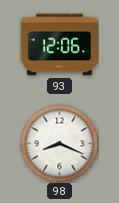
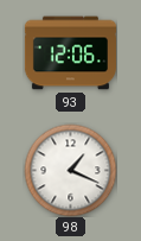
98: 8:19 -> 1:19 (70, 170)
